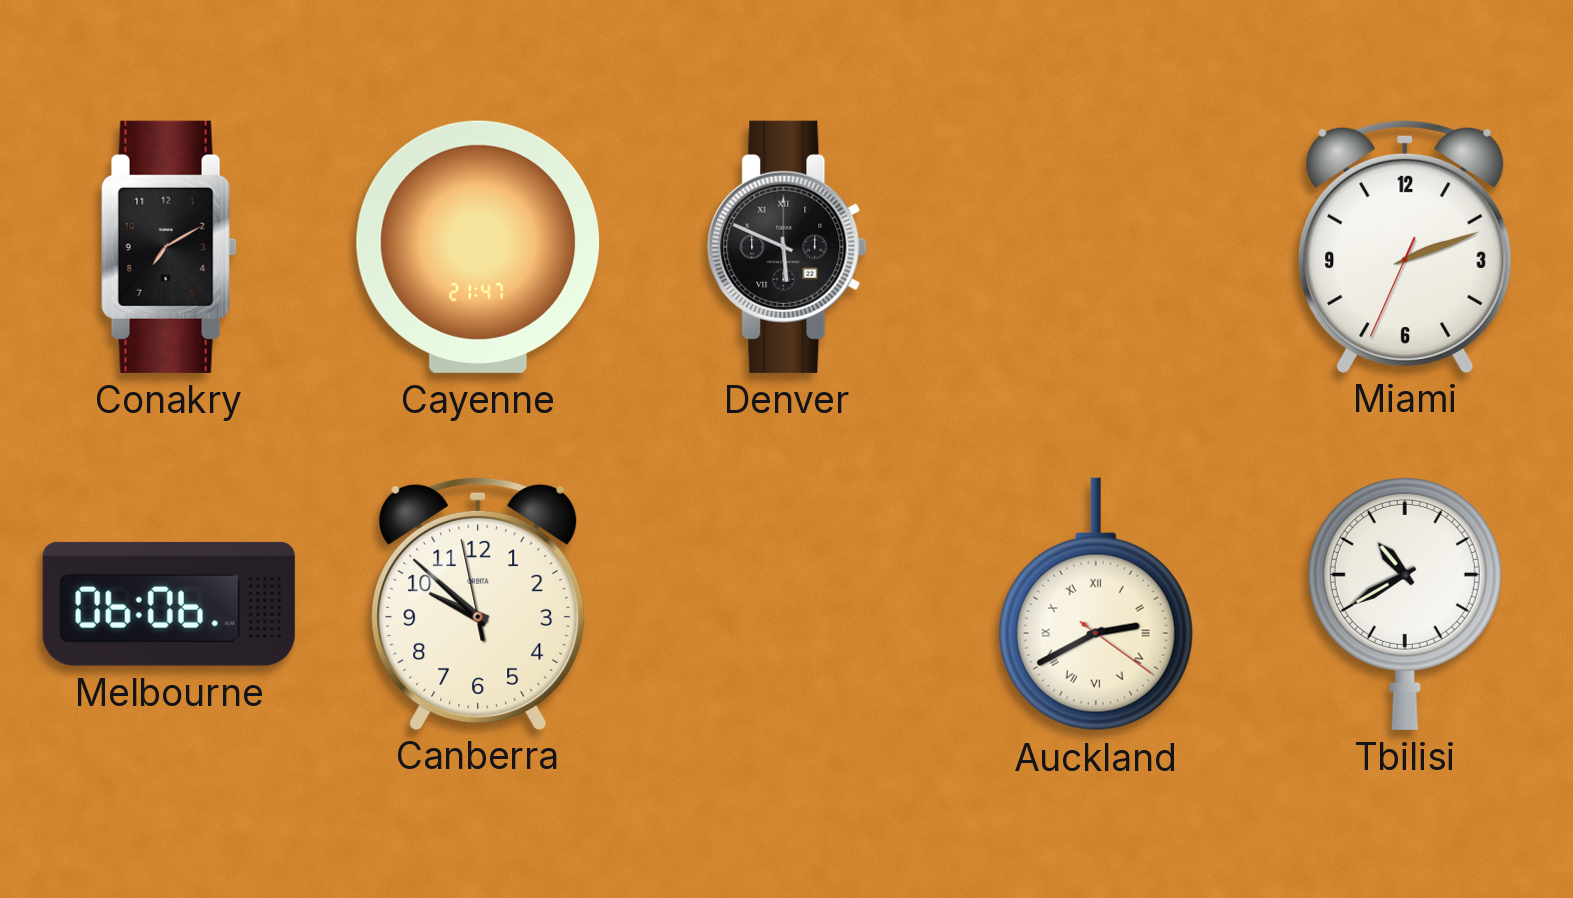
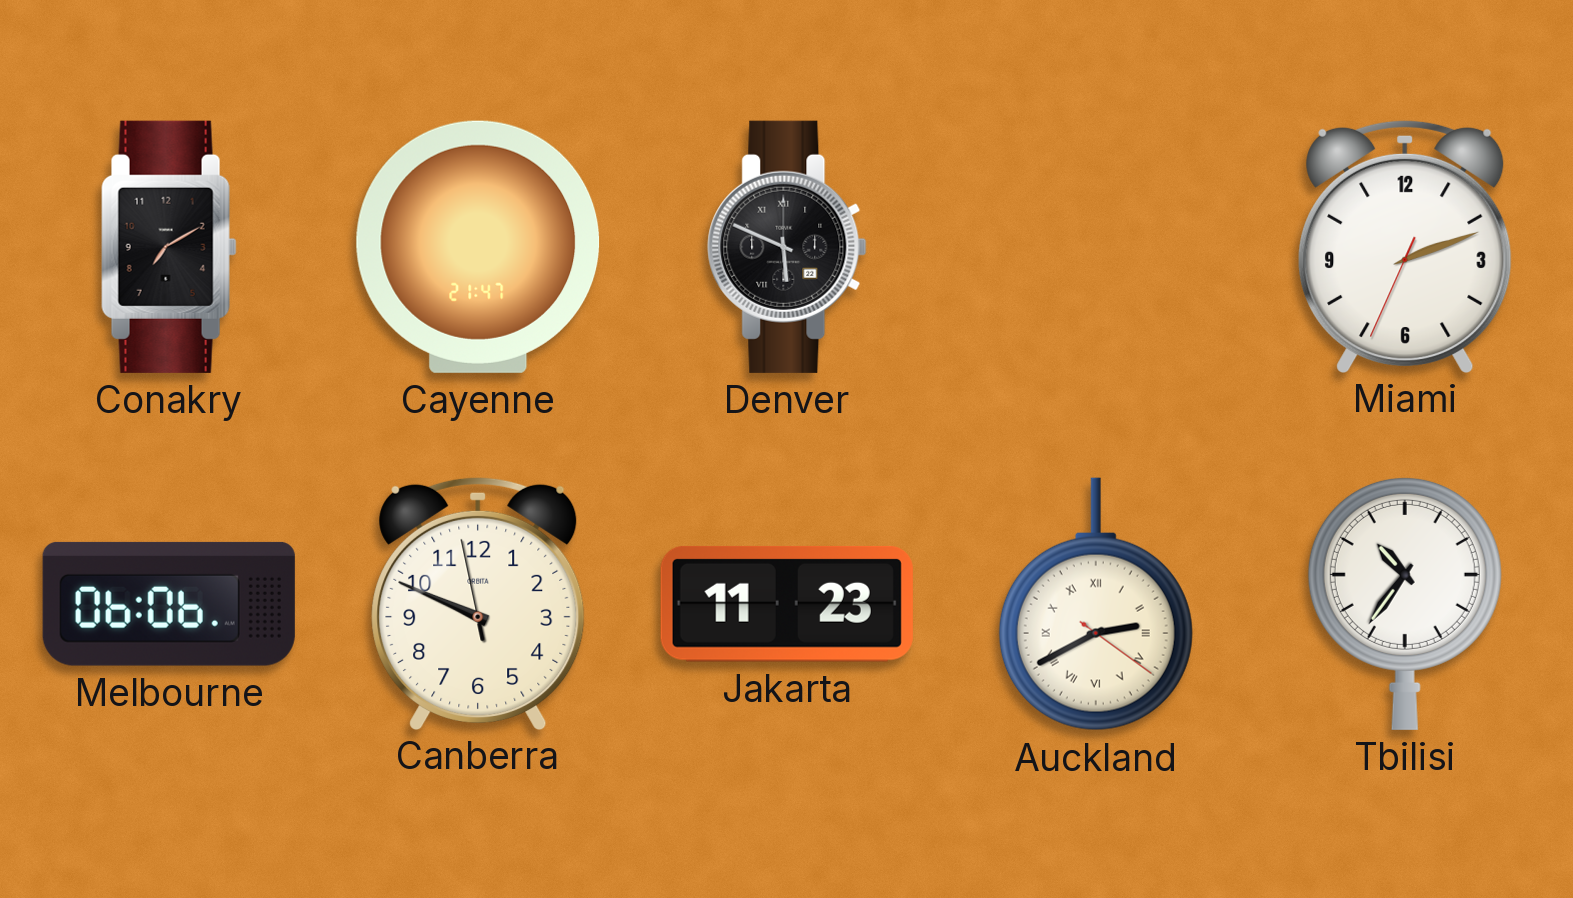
Canberra: 9:51 -> 9:48 (478, 603)
Jakarta: none -> 11:23 (787, 604)
Tbilisi: 10:40 -> 10:36 (1405, 603)
